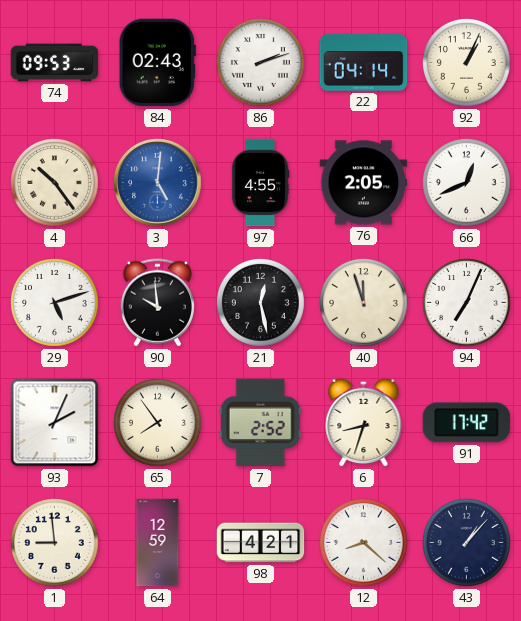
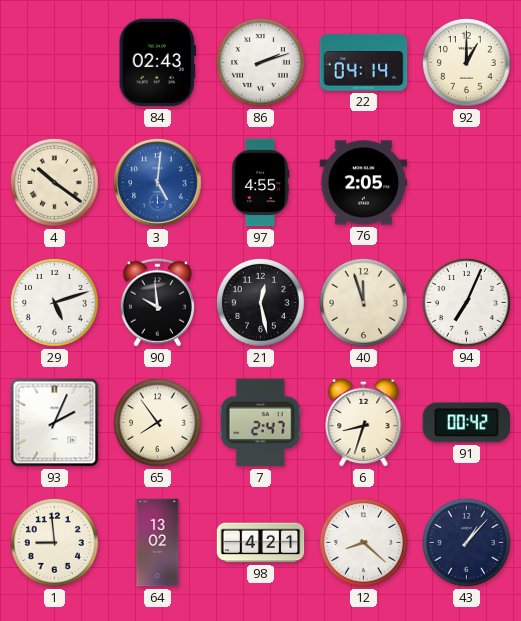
74: 09:53 -> none (55, 63)
92: 1:04 -> 1:00 (467, 63)
4: 10:24 -> 10:21 (55, 183)
66: 12:41 -> none (467, 183)
7: 2:52 -> 2:47 (260, 423)
91: 17:42 -> 00:42 (467, 423)
64: 12:59 -> 13:02 (158, 543)
